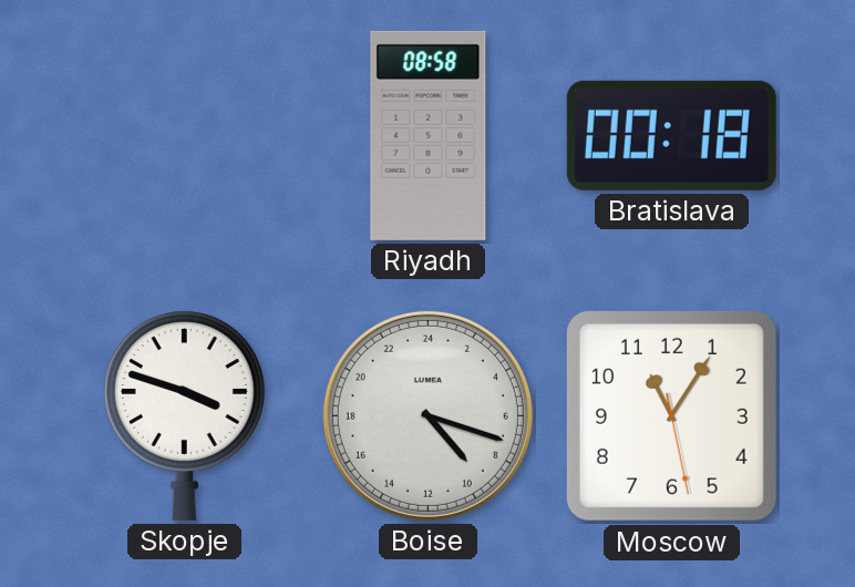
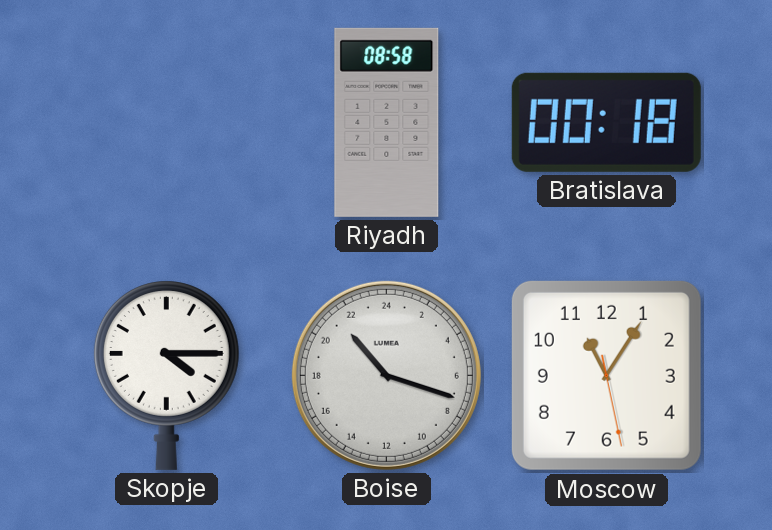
Skopje: 3:48 -> 4:15 (166, 375)
Boise: 9:18 -> 21:18 (386, 375)
